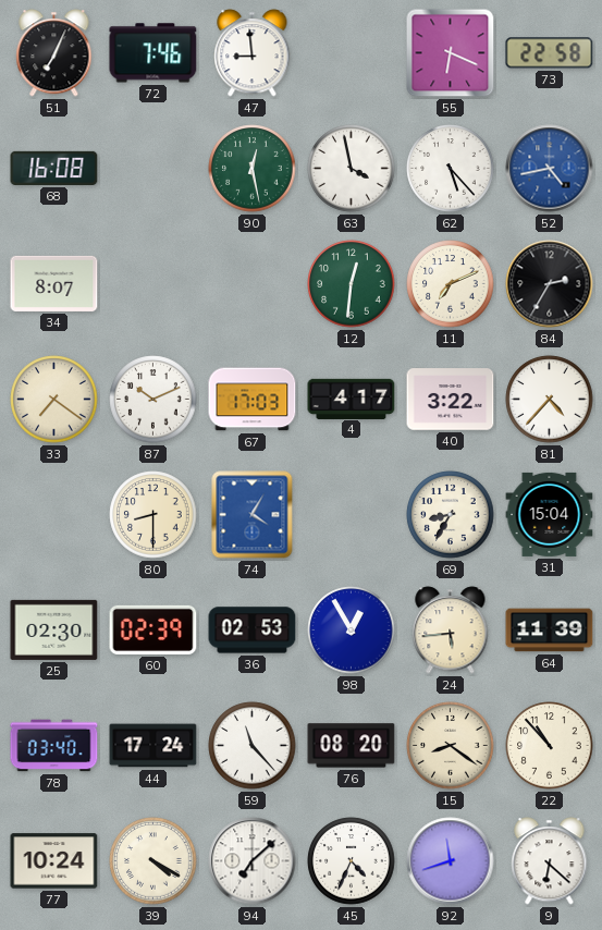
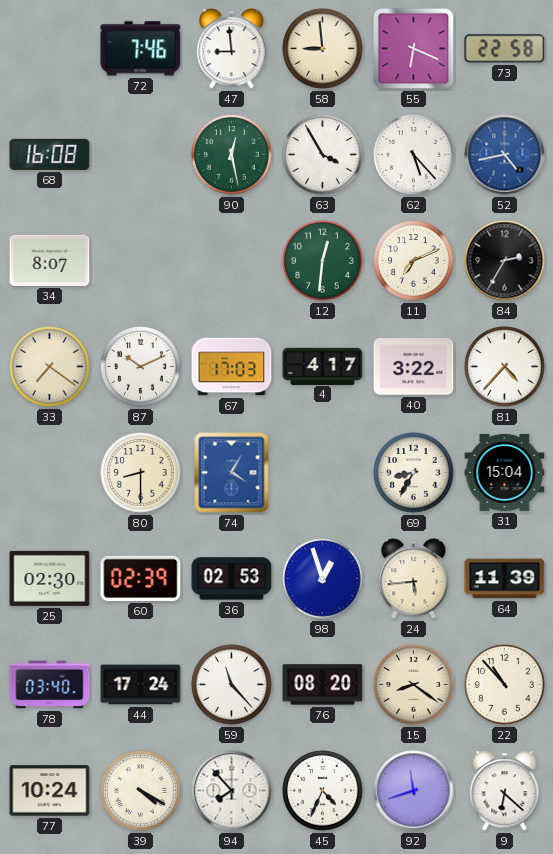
51: 7:04 -> none (54, 53)
58: none -> 8:59 (323, 49)
63: 3:58 -> 3:55 (323, 155)
98: 12:55 -> 12:57 (323, 579)
94: 7:08 -> 7:53 (232, 791)
